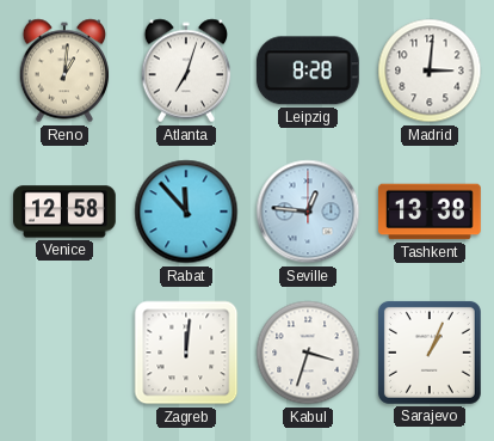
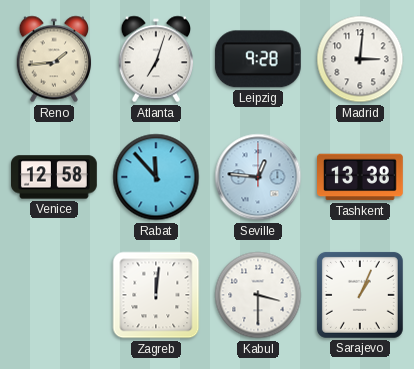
Reno: 1:01 -> 1:44 (54, 59)
Leipzig: 8:28 -> 9:28 (258, 59)
Kabul: 3:33 -> 3:30 (258, 295)
